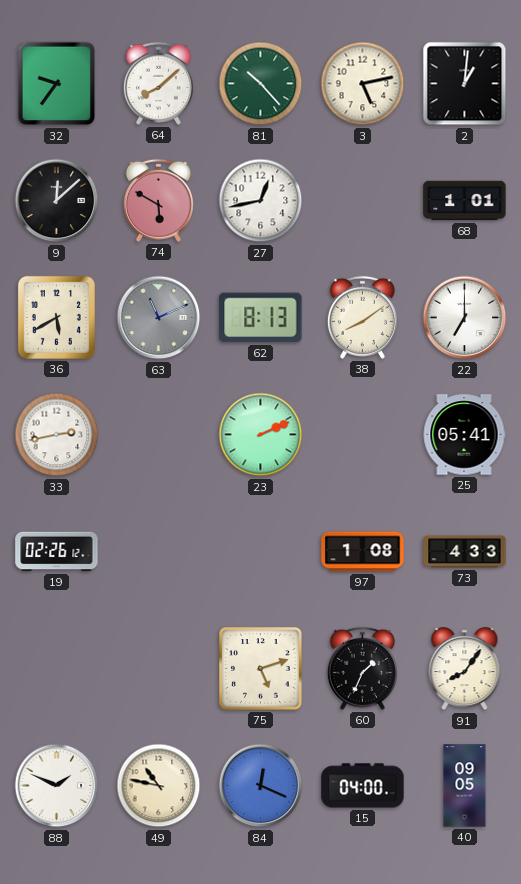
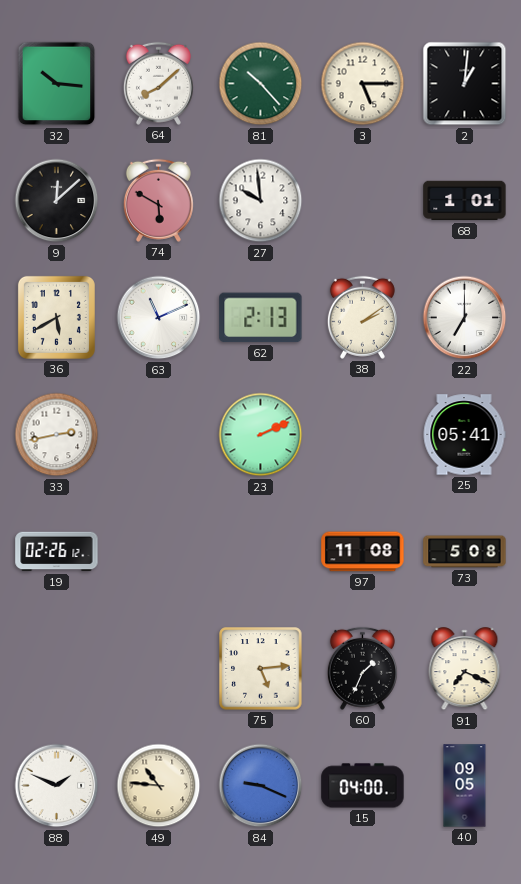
32: 9:36 -> 10:16 (57, 84)
3: 5:13 -> 5:15 (363, 84)
27: 12:43 -> 9:59 (261, 201)
63 dial: grey -> white (159, 318)
62: 8:13 -> 2:13 (261, 318)
38: 8:09 -> 2:09 (362, 317)
97: 1:08 -> 11:08 (363, 552)
73: 4:33 -> 5:08 (465, 552)
75: 5:12 -> 5:14 (261, 669)
91: 8:06 -> 7:19 (465, 669)
49: 10:47 -> 10:46 (159, 786)
84: 12:19 -> 9:19 (261, 786)
